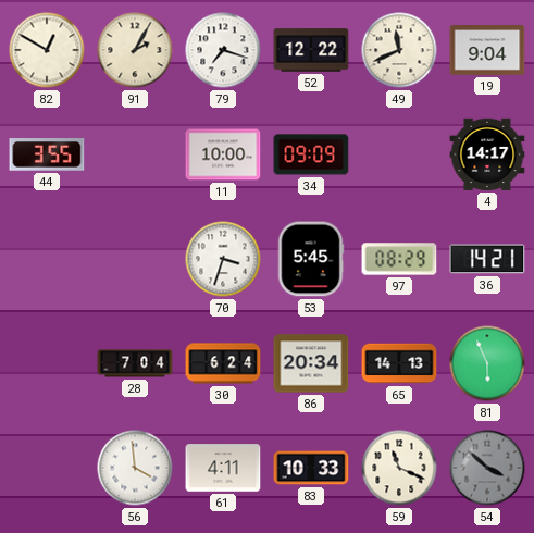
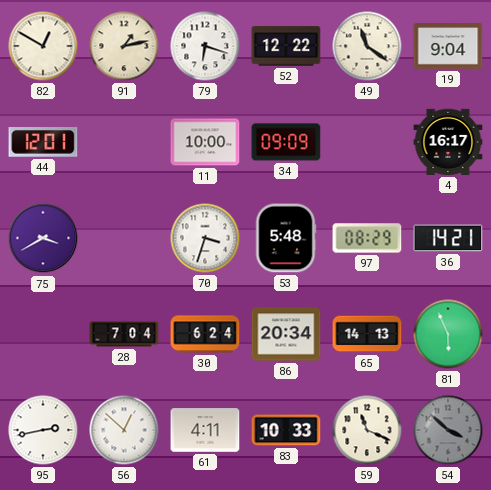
91: 2:05 -> 1:13 (124, 46)
79: 7:18 -> 6:18 (205, 46)
49: 11:41 -> 11:21 (367, 46)
44: 3:55 -> 12:01 (43, 142)
4: 14:17 -> 16:17 (448, 142)
75: none -> 3:40 (43, 238)
53: 5:45 -> 5:48 (286, 238)
95: none -> 2:43 (43, 430)
56: 3:59 -> 12:52 (124, 430)
